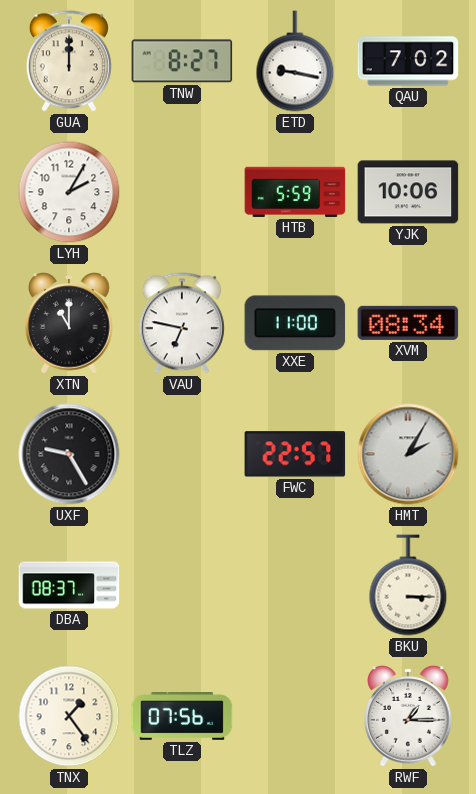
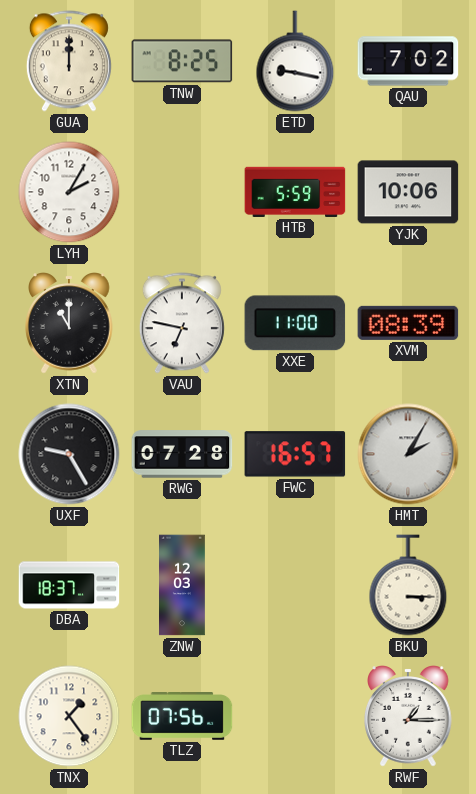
TNW: 8:27 -> 8:25 (182, 61)
XVM: 08:34 -> 08:39 (408, 323)
RWG: none -> 07:28 (182, 454)
FWC: 22:57 -> 16:57 (295, 454)
DBA: 08:37 -> 18:37 (69, 585)
ZNW: none -> 12:03 (182, 585)
